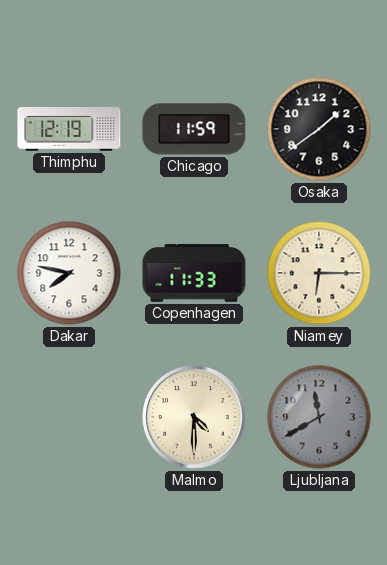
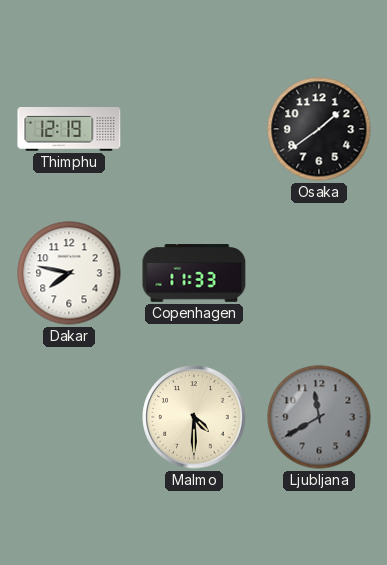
Chicago: 11:59 -> none (194, 129)
Niamey: 6:15 -> none (319, 273)
